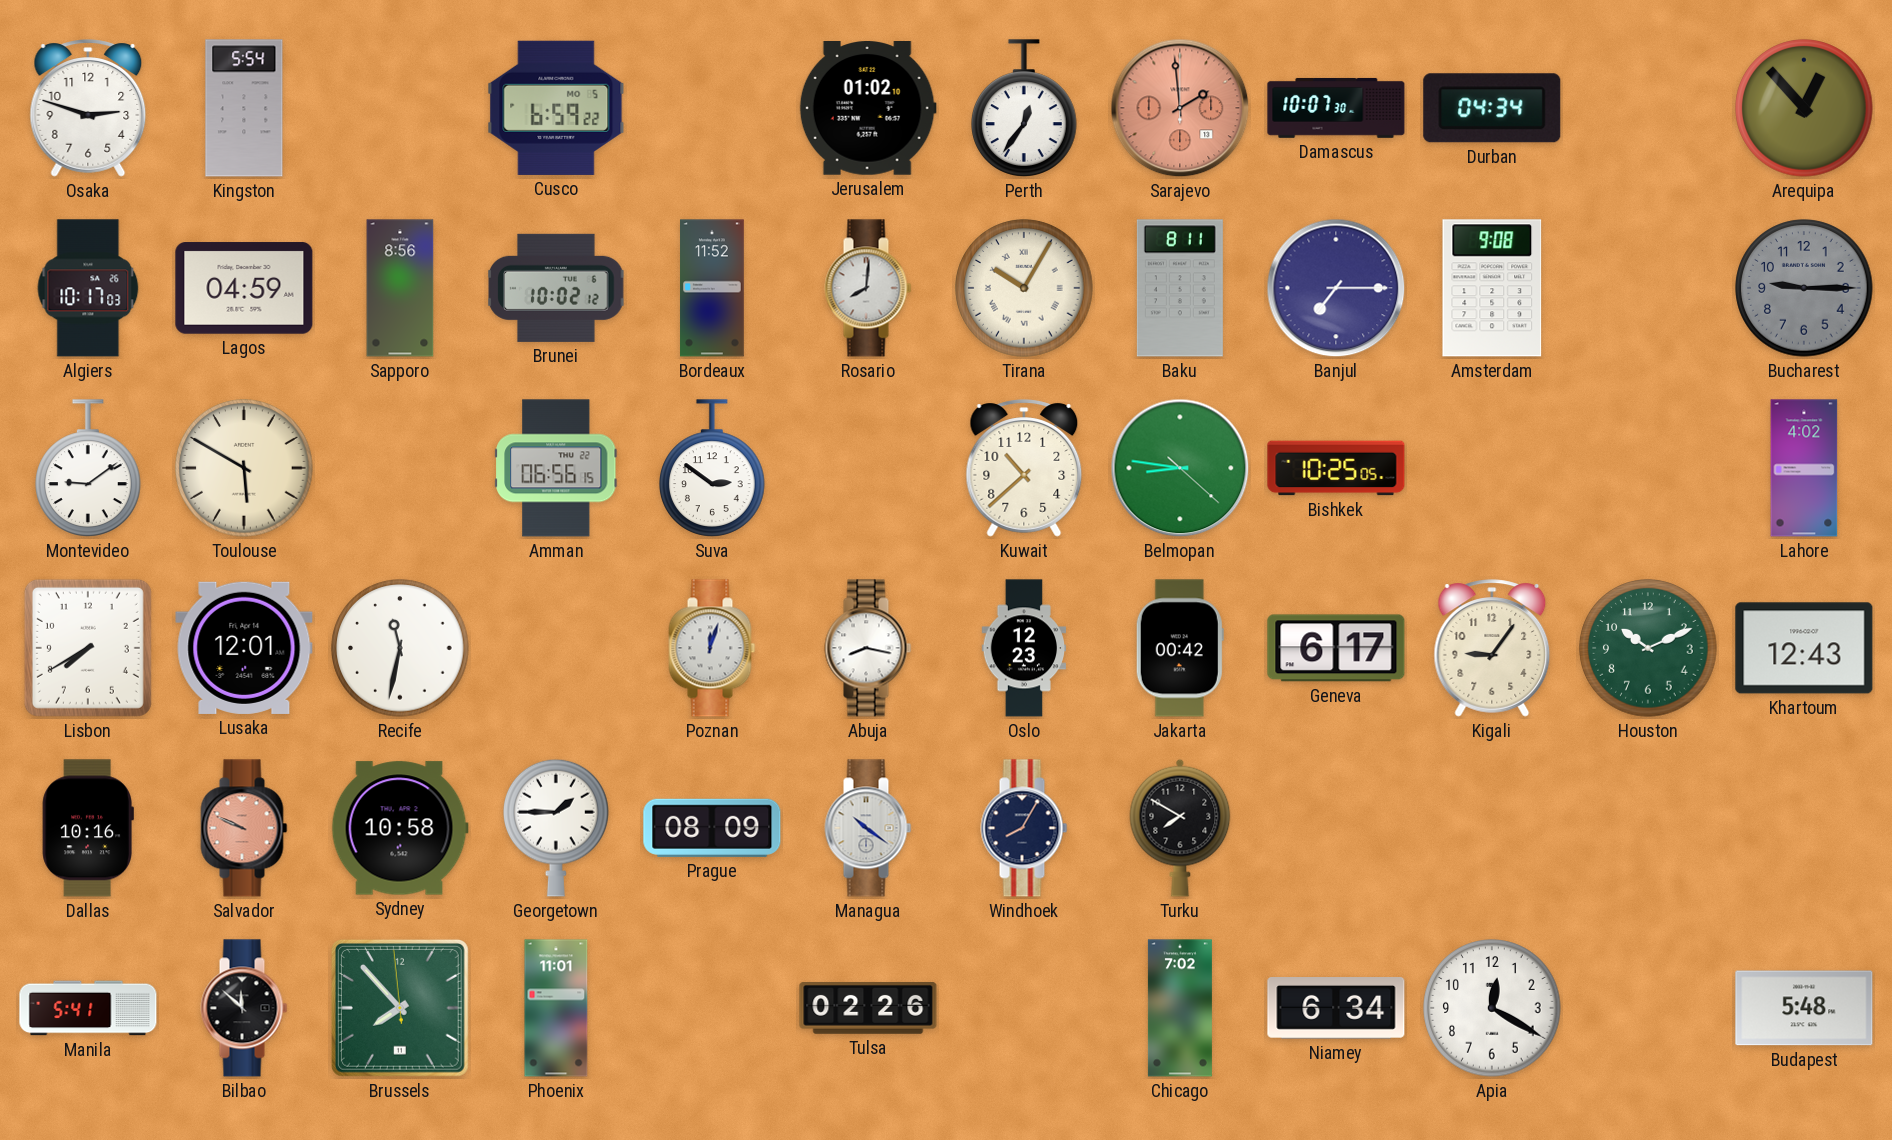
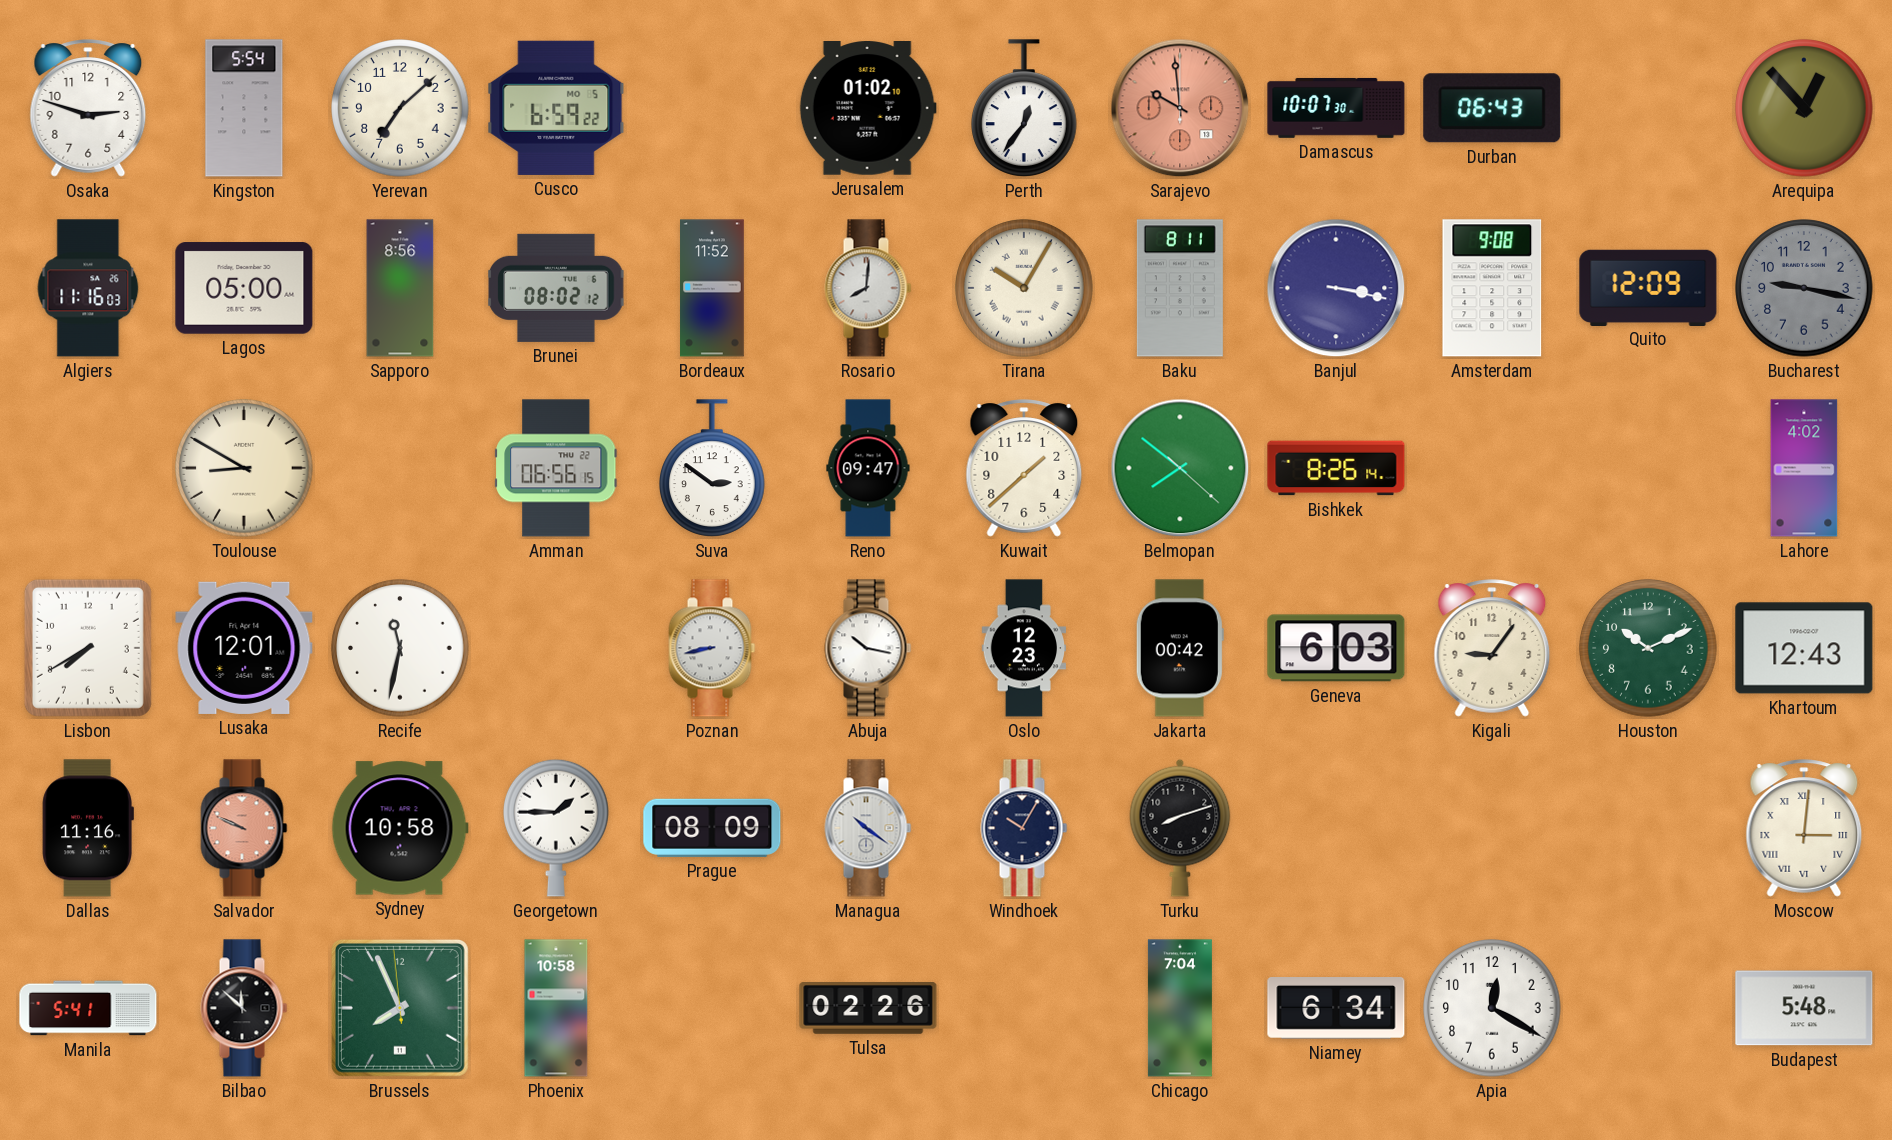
Yerevan: none -> 7:08 (400, 108)
Sarajevo: 1:59 -> 9:59 (1180, 108)
Durban: 04:34 -> 06:43 (1492, 108)
Algiers: 10:17 -> 11:16 (88, 288)
Lagos: 04:59 -> 05:00 (244, 288)
Brunei: 10:02 -> 08:02 (556, 288)
Banjul: 7:15 -> 3:17 (1336, 288)
Quito: none -> 12:09 (1648, 287)
Bucharest: 9:15 -> 9:17 (1804, 288)
Montevideo: 9:09 -> none (89, 468)
Toulouse: 5:50 -> 8:50 (244, 468)
Reno: none -> 09:47 (868, 468)
Kuwait: 10:38 -> 1:38 (1024, 468)
Belmopan: 8:46 -> 7:51 (1180, 468)
Bishkek: 10:25 -> 8:26 (1336, 468)
Poznan: 12:03 -> 8:43 (712, 648)
Abuja: 8:17 -> 10:17 (868, 648)
Geneva: 6:17 -> 6:03 (1336, 648)
Dallas: 10:16 -> 11:16 (88, 828)
Windhoek: 8:05 -> 10:05 (1024, 828)
Turku: 7:50 -> 8:12 (1180, 828)
Moscow: none -> 3:01 (1804, 828)
Brussels: 7:52 -> 7:55 (400, 1008)
Phoenix: 11:01 -> 10:58 (556, 1008)
Chicago: 7:02 -> 7:04 (1180, 1008)
